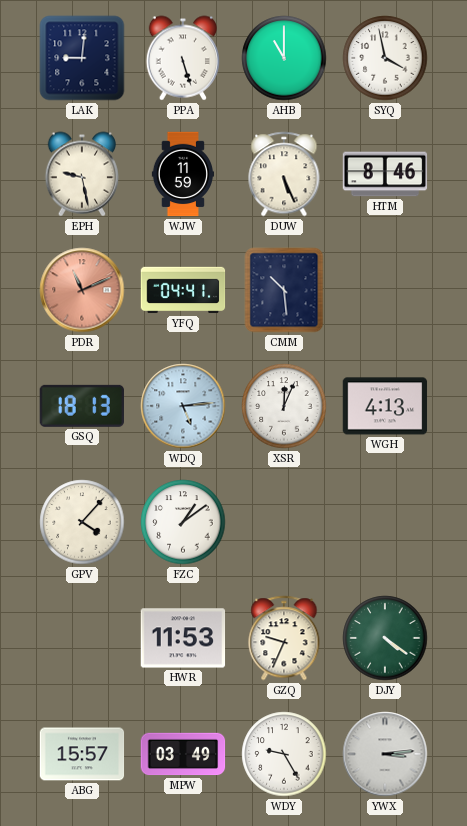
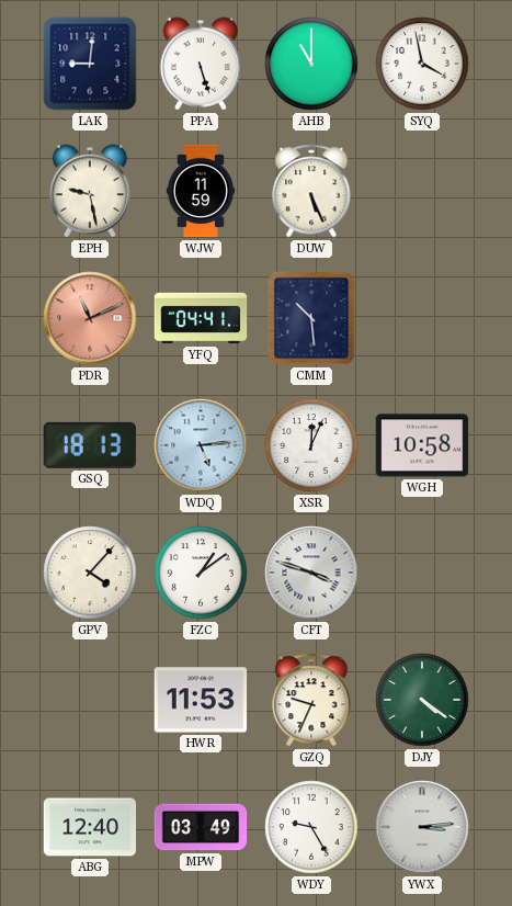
HTM: 8:46 -> none (385, 174)
WGH: 4:13 -> 10:58 (422, 445)
CFT: none -> 3:48 (311, 573)
ABG: 15:57 -> 12:40 (90, 827)
